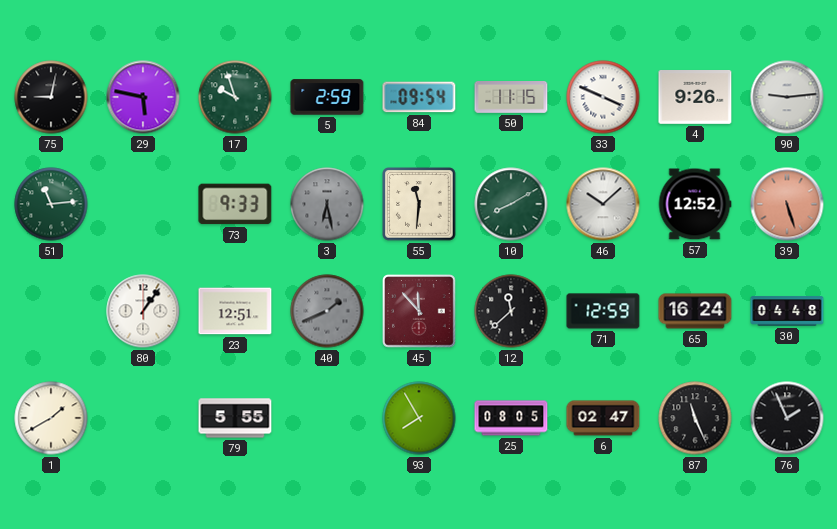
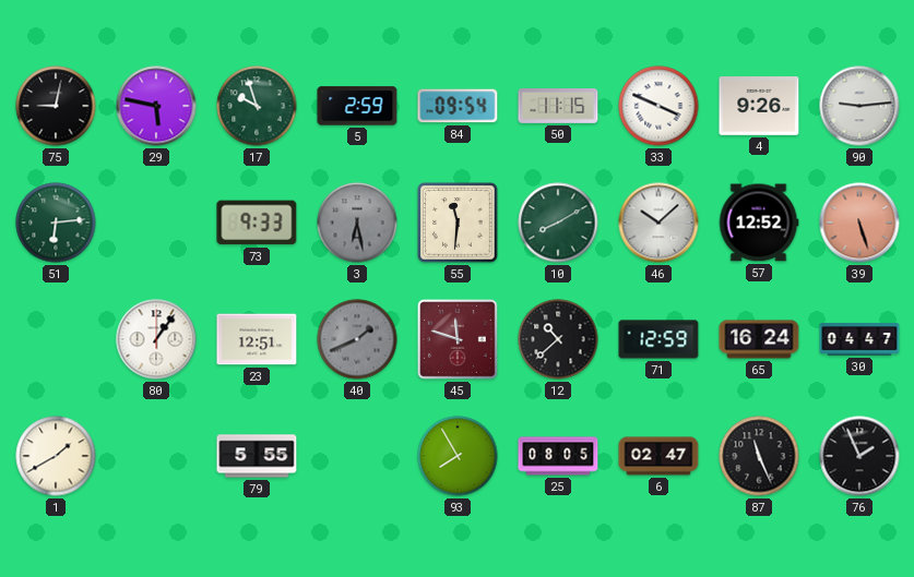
51: 11:14 -> 6:14 (56, 223)
45: 11:53 -> 11:48 (459, 340)
12: 11:38 -> 10:38 (558, 339)
30: 04:48 -> 04:47 (859, 339)
